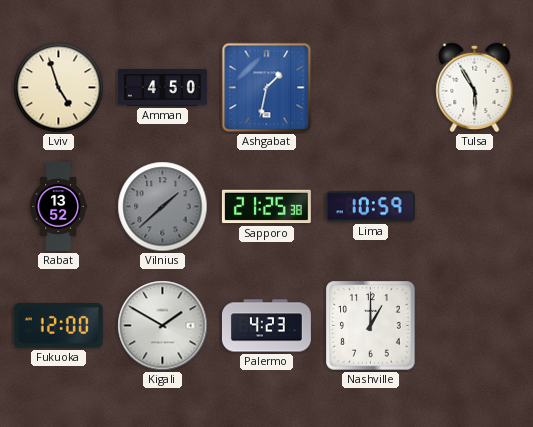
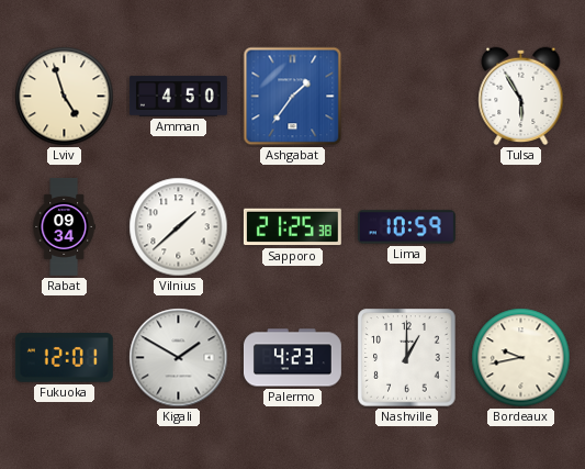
Ashgabat: 1:32 -> 1:36 (293, 97)
Rabat: 13:52 -> 09:34 (64, 227)
Vilnius dial: grey -> white (179, 227)
Fukuoka: 12:00 -> 12:01 (64, 358)
Bordeaux: none -> 9:43 (521, 358)
